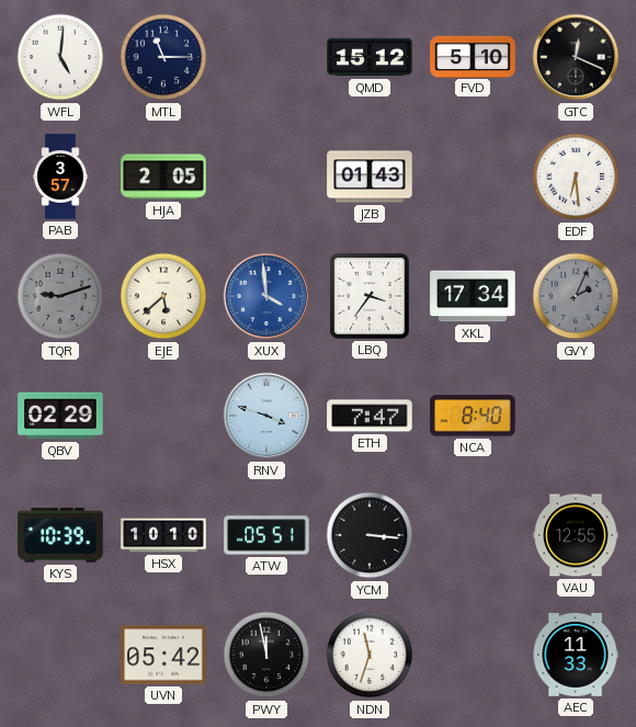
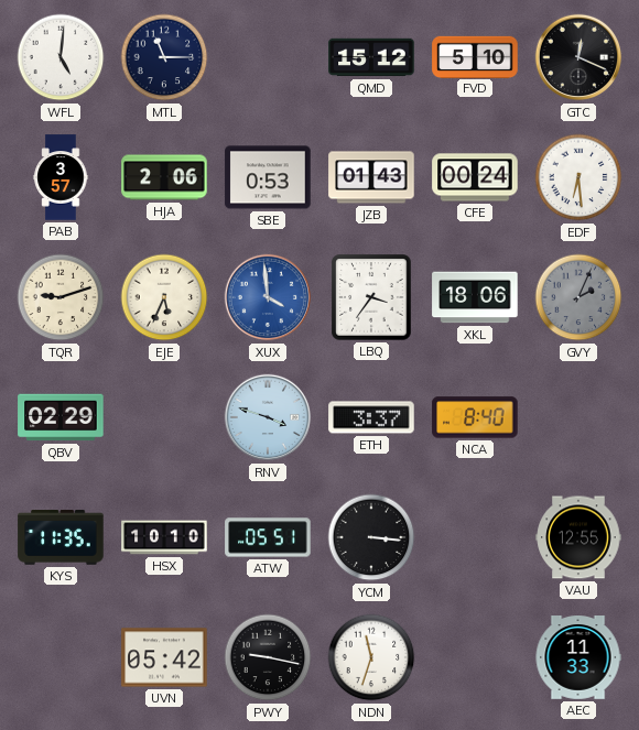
HJA: 2:05 -> 2:06 (164, 177)
SBE: none -> 0:53 (268, 177)
CFE: none -> 00:24 (475, 177)
TQR dial: grey -> cream (61, 297)
EJE: 5:38 -> 5:34 (164, 297)
XKL: 17:34 -> 18:06 (475, 297)
ETH: 7:47 -> 3:37 (371, 417)
KYS: 10:39 -> 11:35 (61, 537)
PWY: 11:58 -> 9:17 (268, 657)
